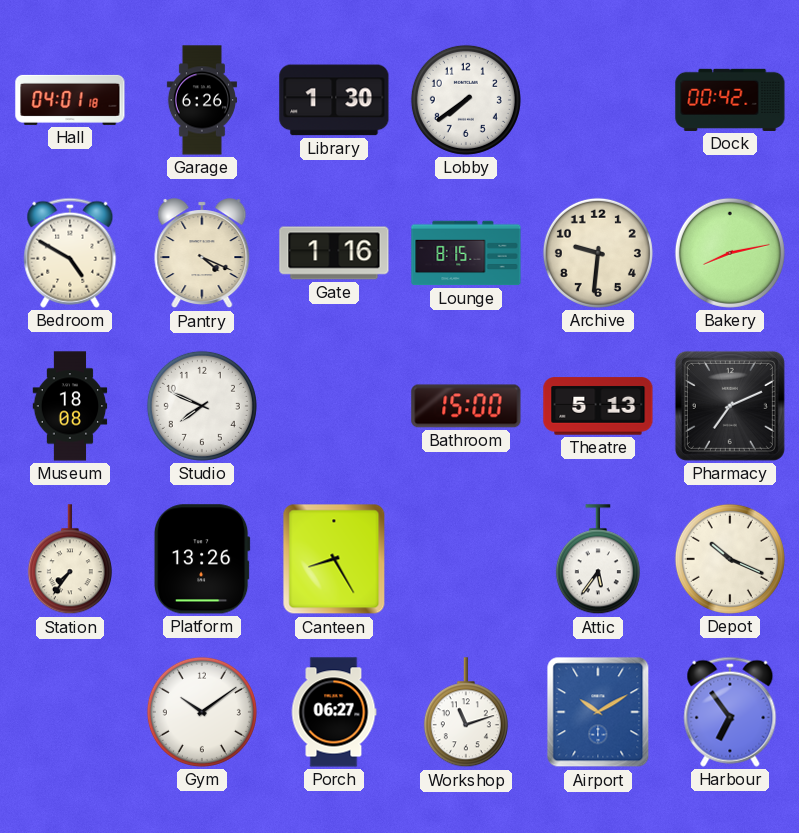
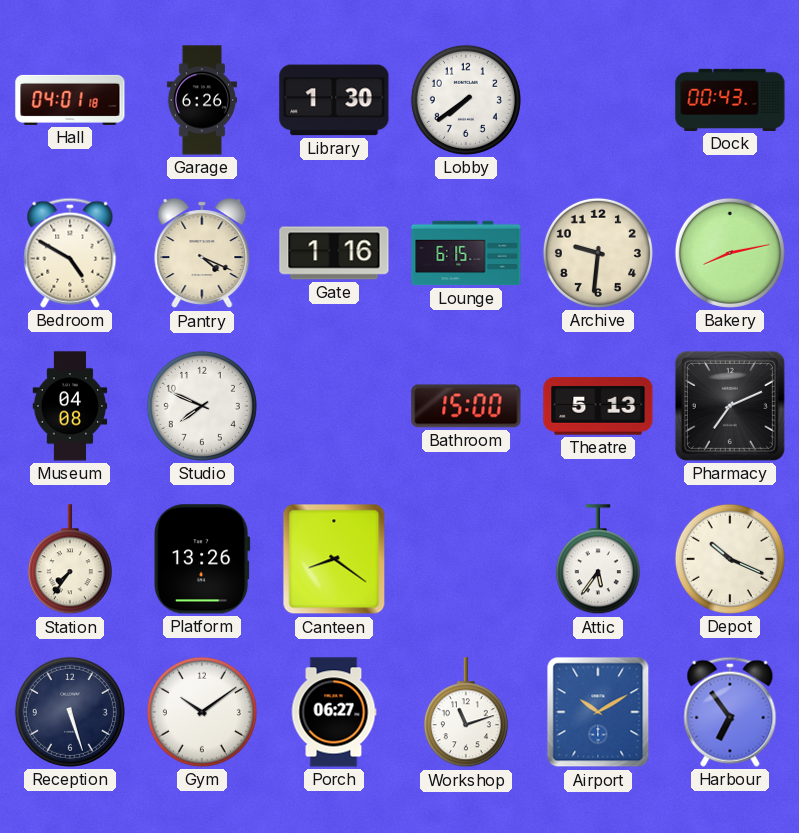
Dock: 00:42 -> 00:43 (730, 100)
Lounge: 8:15 -> 6:15 (466, 253)
Museum: 18:08 -> 04:08 (70, 406)
Canteen: 8:25 -> 8:21 (334, 559)
Reception: none -> 5:27 (70, 712)
